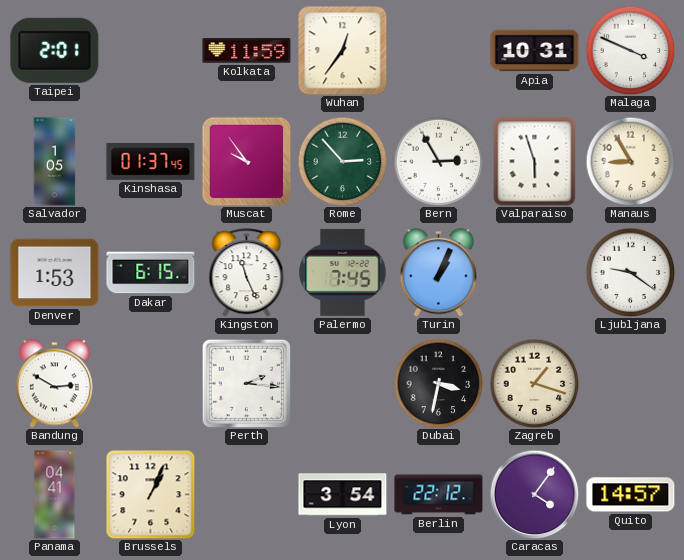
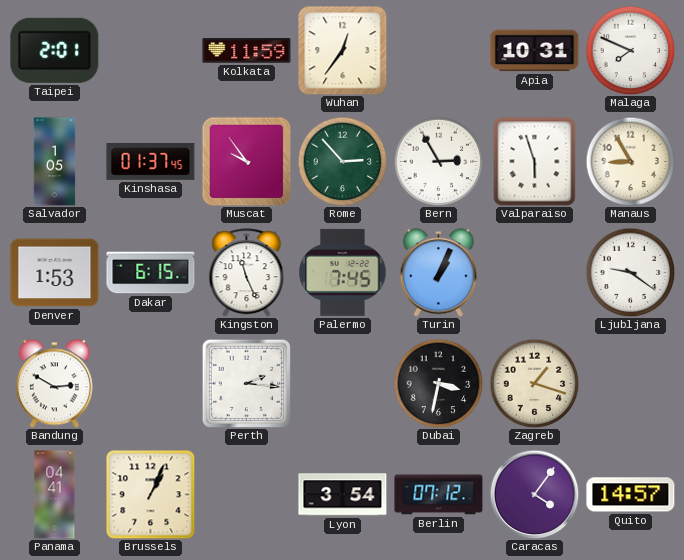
Malaga: 3:49 -> 7:49 (630, 50)
Berlin: 22:12 -> 07:12 (439, 495)
